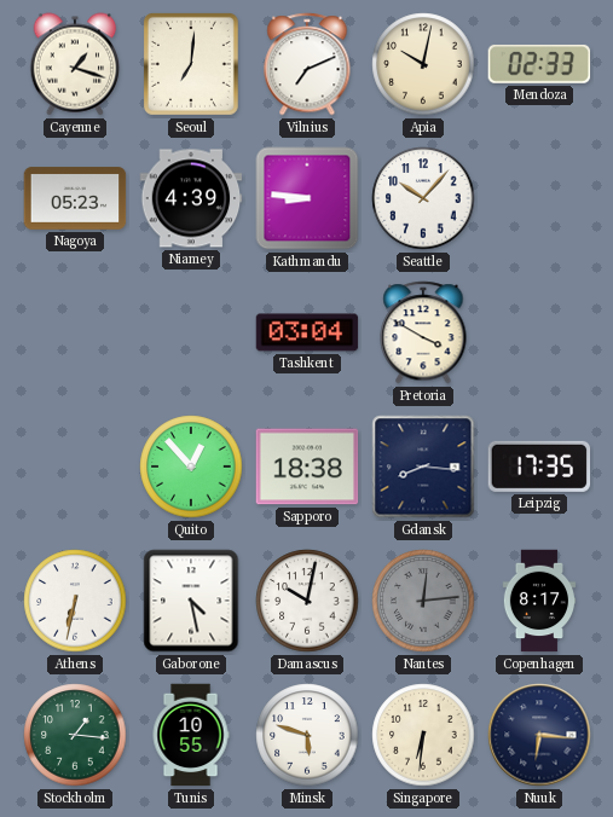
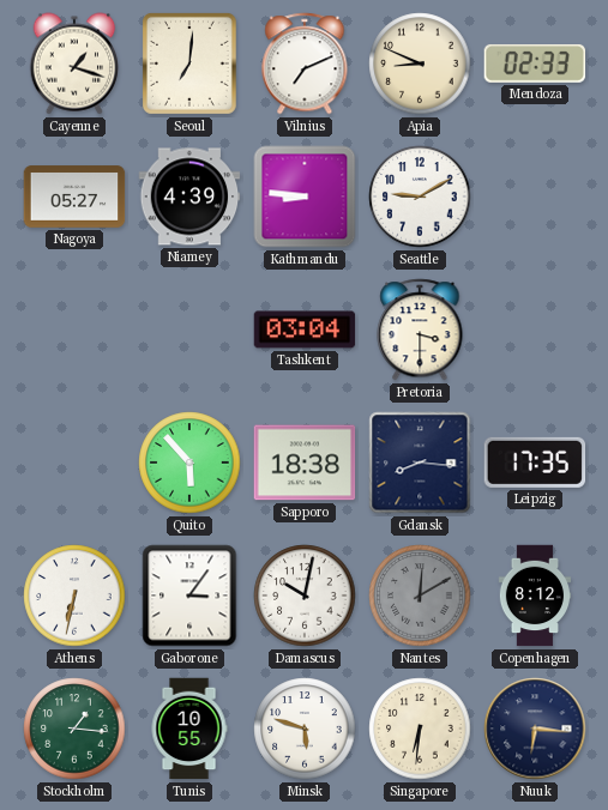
Apia: 10:02 -> 8:49 (420, 64)
Nagoya: 05:23 -> 05:27 (74, 197)
Seattle: 10:07 -> 9:10 (420, 197)
Pretoria: 3:50 -> 3:30 (420, 330)
Quito: 12:53 -> 5:53 (189, 463)
Gaborone: 4:28 -> 3:06 (189, 596)
Nantes: 12:14 -> 12:10 (420, 596)
Copenhagen: 8:17 -> 8:12 (535, 596)
